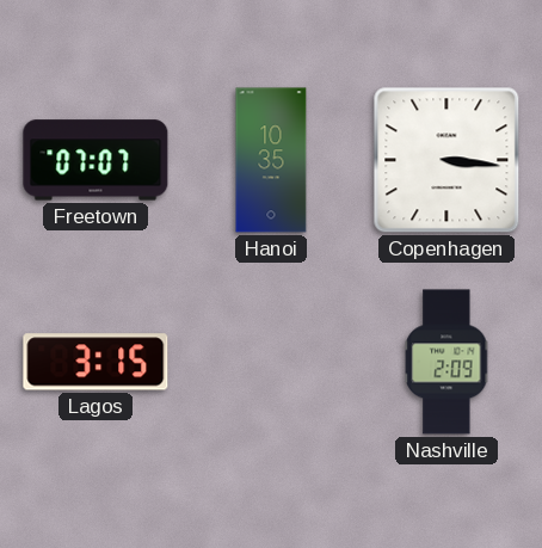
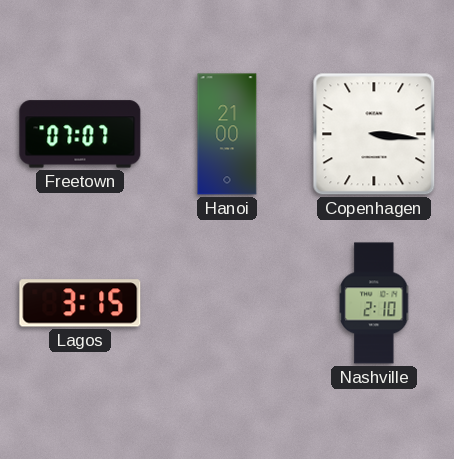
Hanoi: 10:35 -> 21:00 (227, 134)
Nashville: 2:09 -> 2:10 (374, 303)
